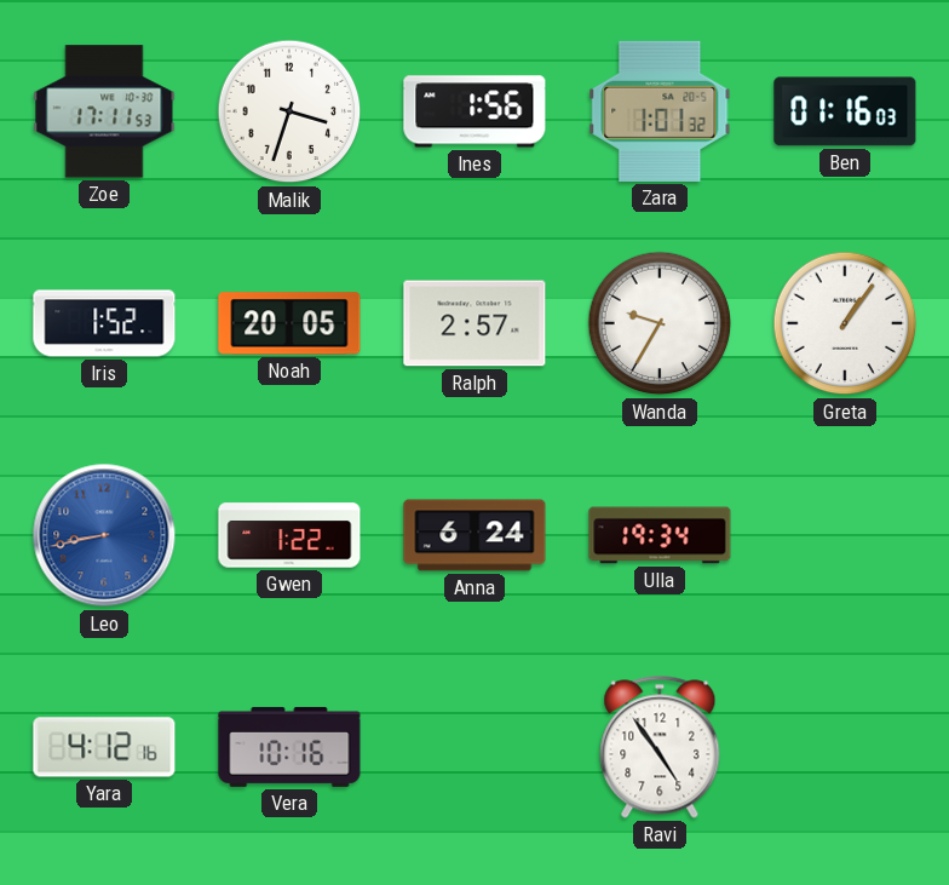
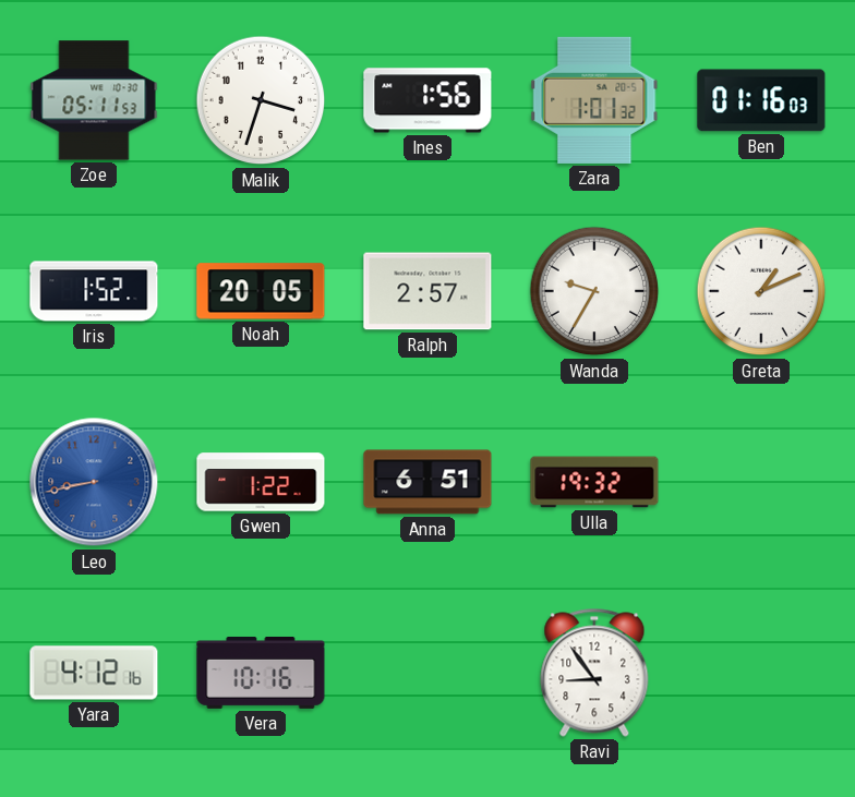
Zoe: 17:11 -> 05:11 (94, 100)
Greta: 1:06 -> 1:11 (761, 291)
Anna: 6:24 -> 6:51 (427, 482)
Ulla: 19:34 -> 19:32 (594, 482)
Ravi: 4:54 -> 8:54 (594, 673)
